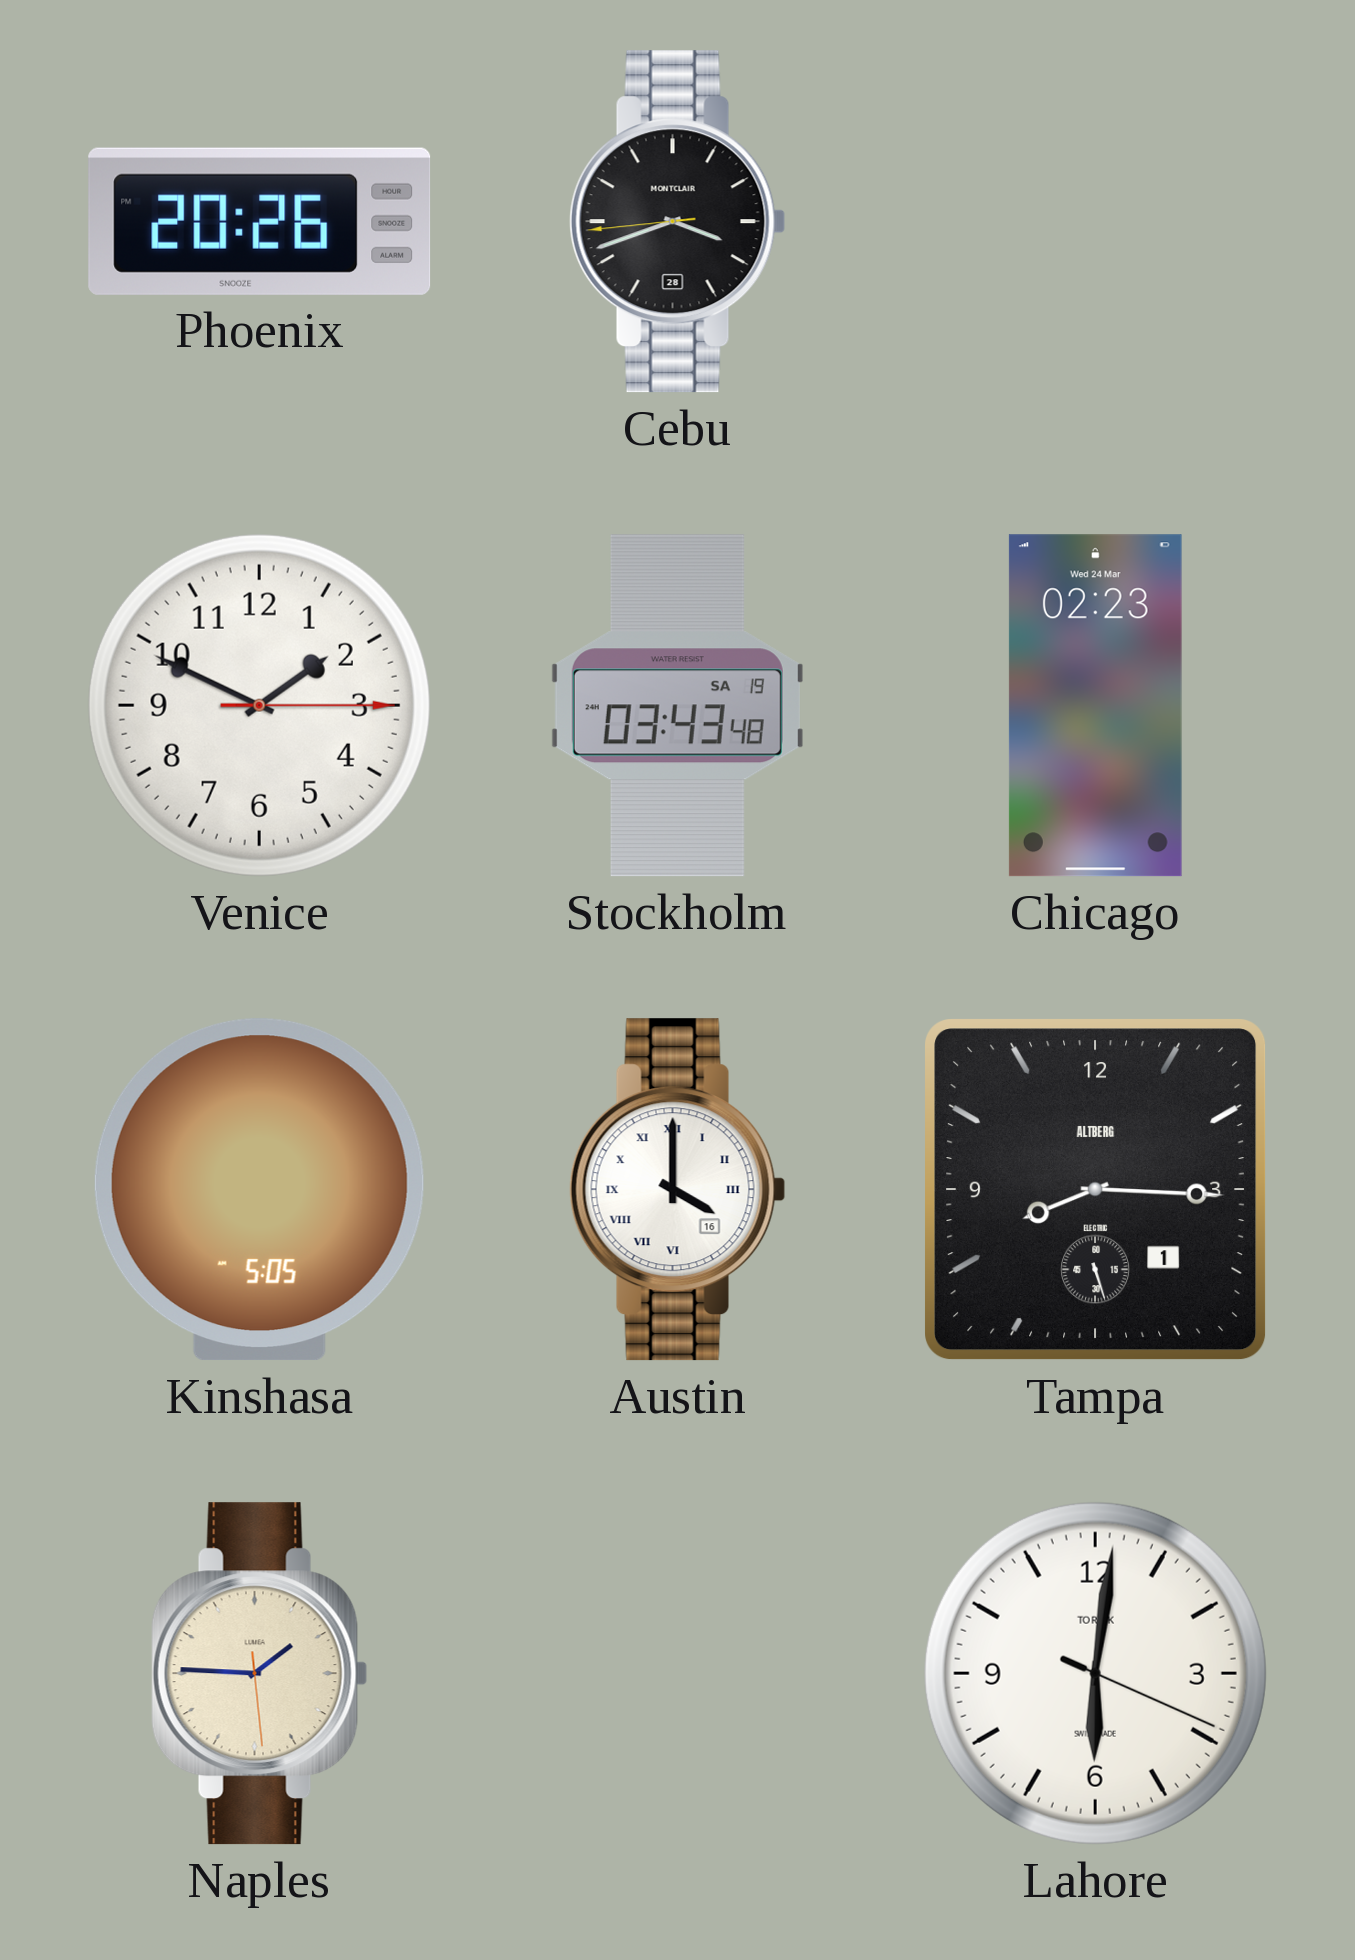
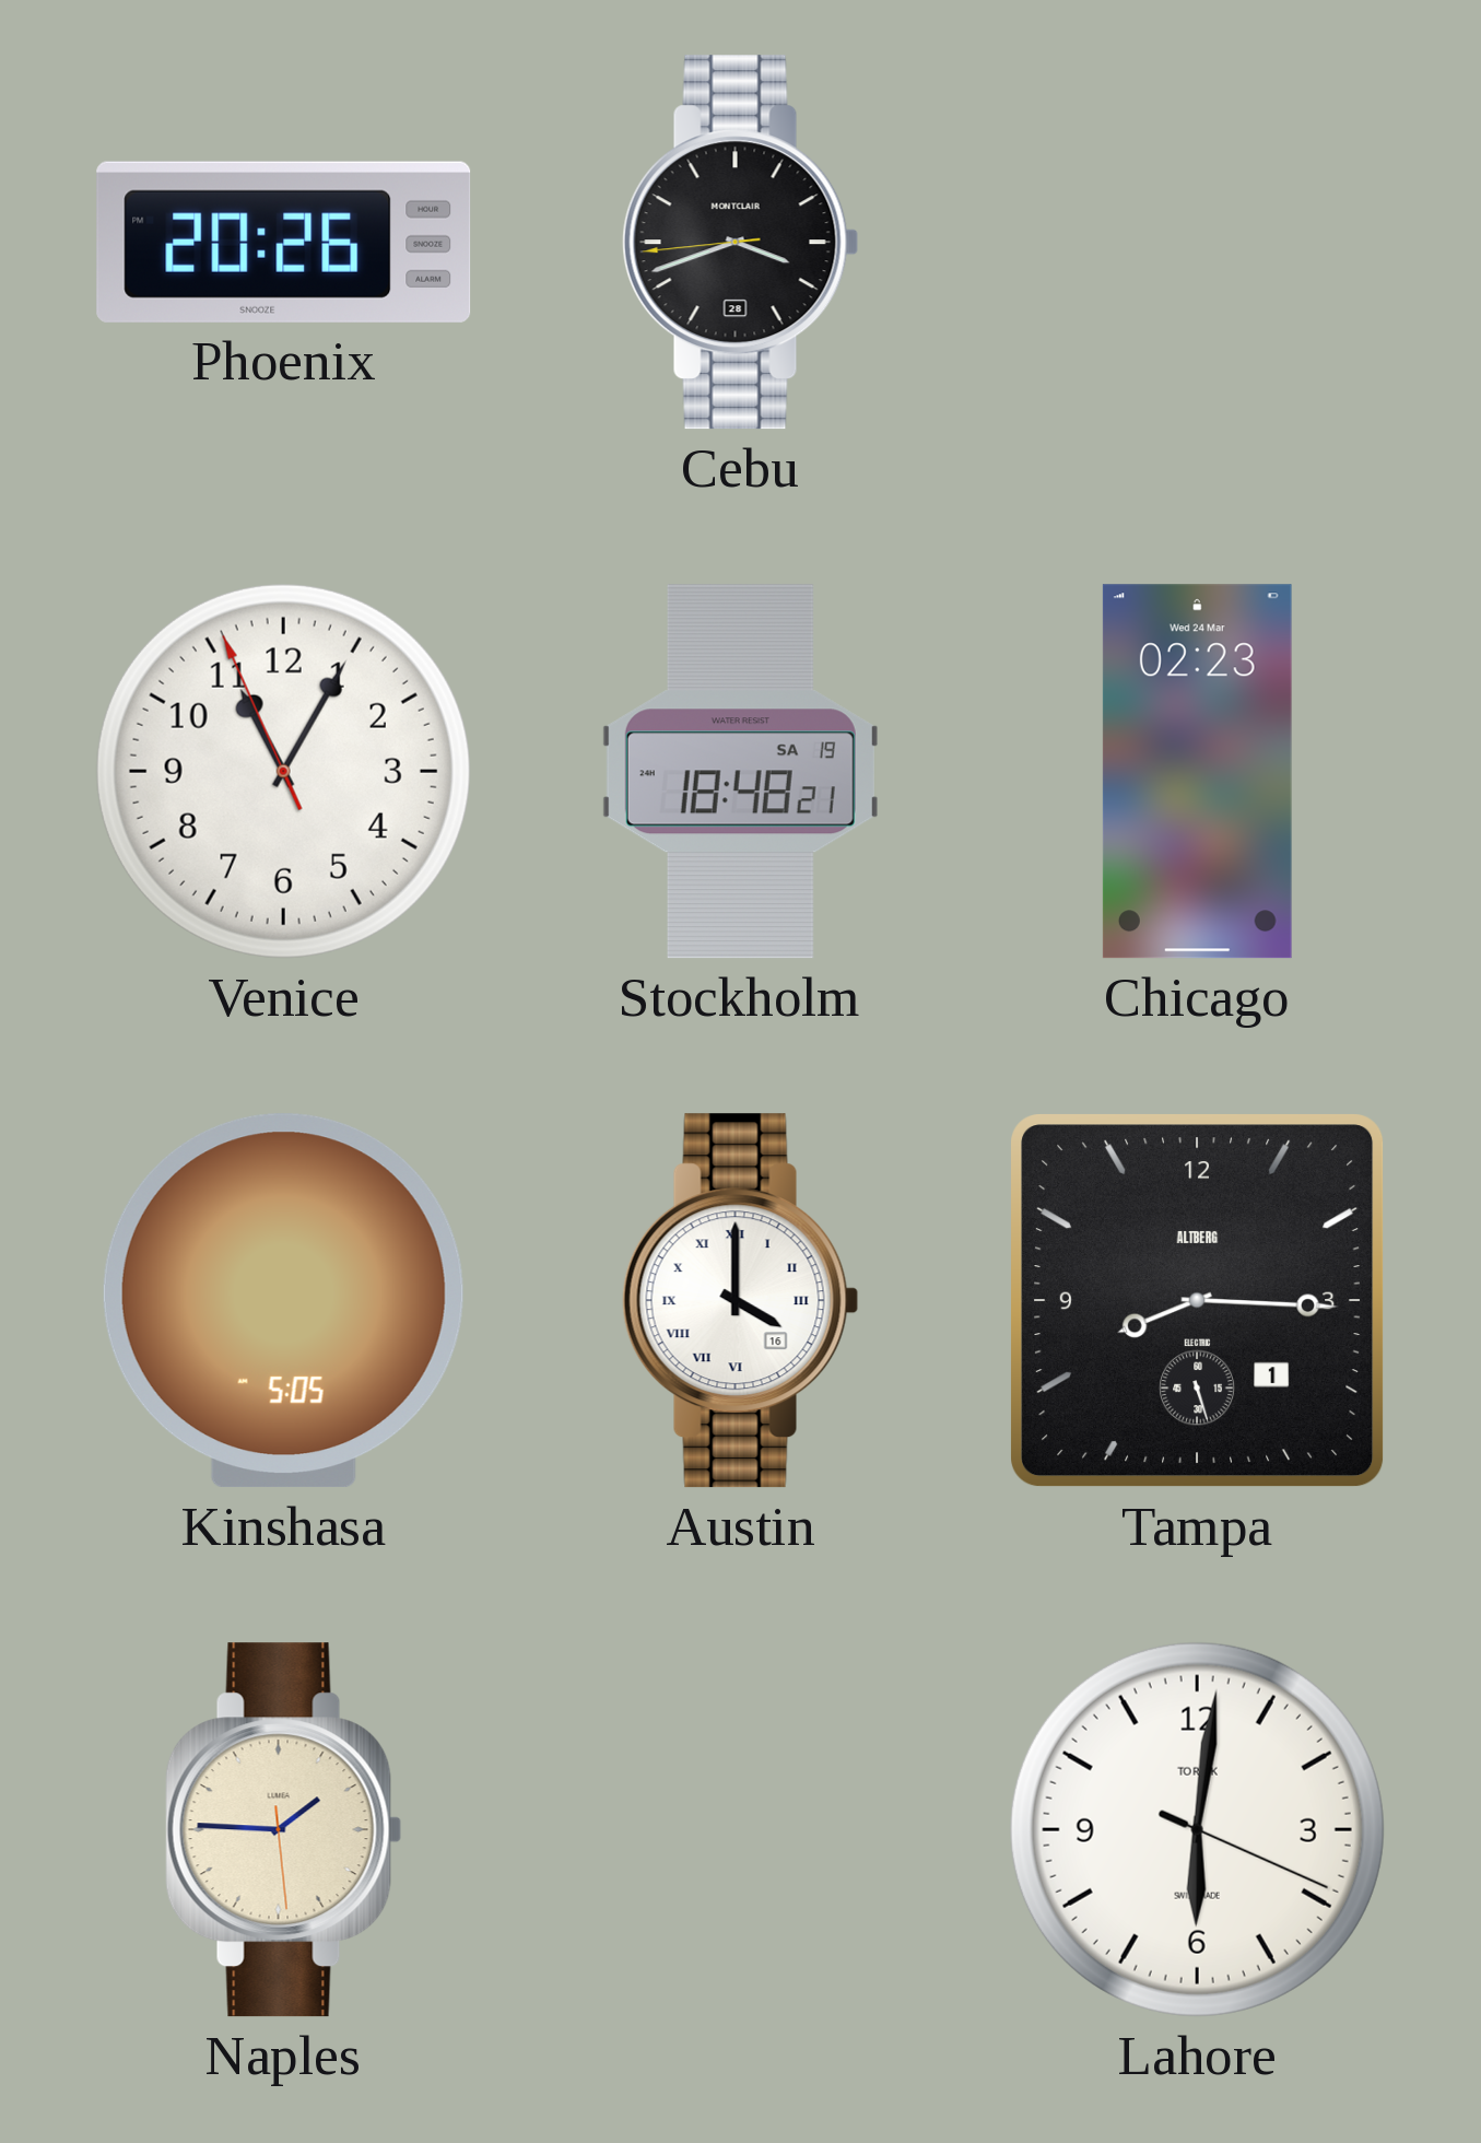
Venice: 1:49 -> 11:04 (283, 771)
Stockholm: 03:43 -> 18:48 (740, 772)
